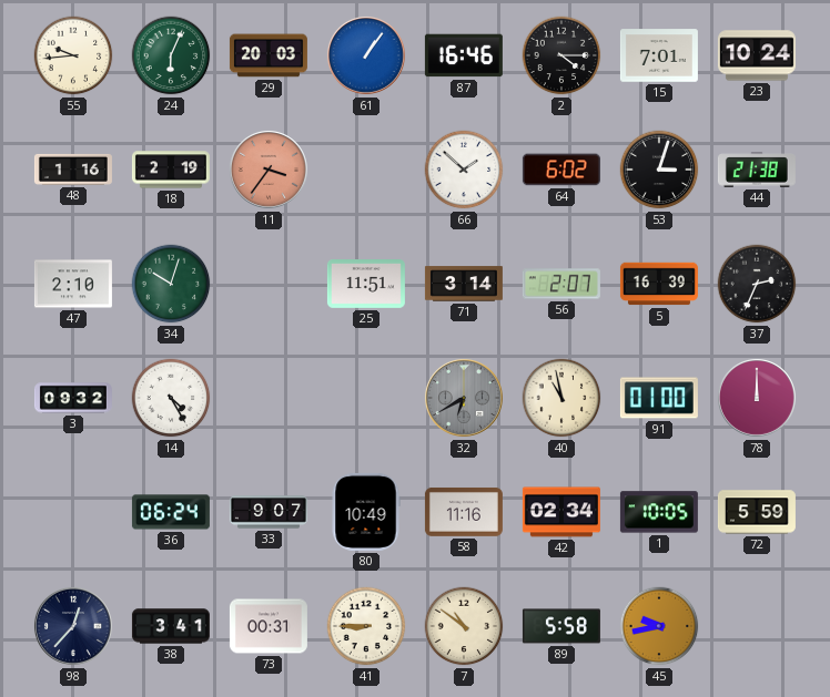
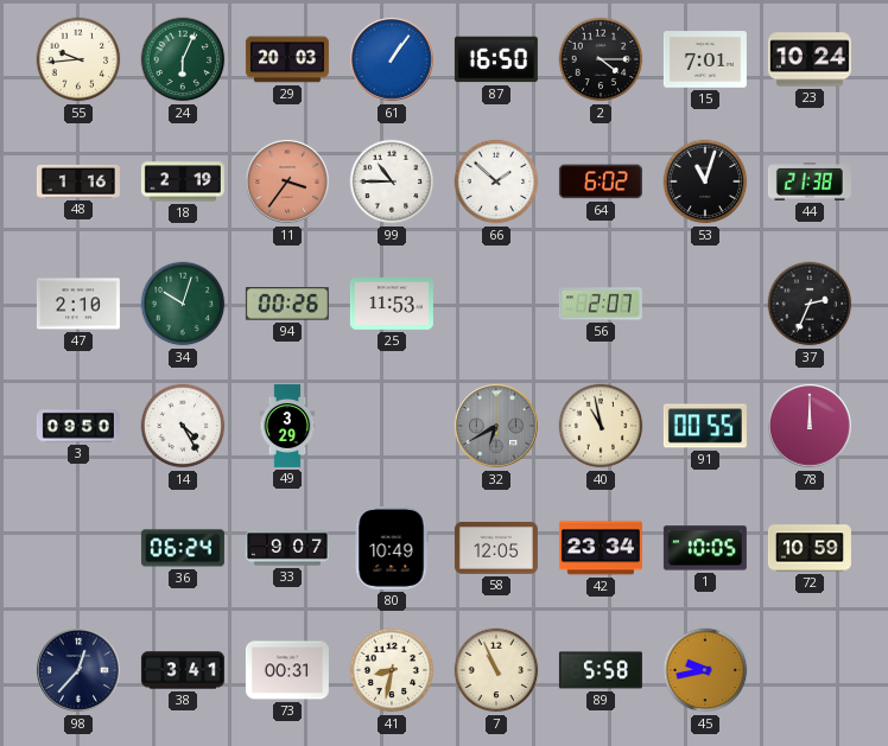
87: 16:46 -> 16:50 (496, 59)
99: none -> 10:45 (392, 181)
53: 3:03 -> 11:03 (705, 181)
94: none -> 00:26 (287, 304)
25: 11:51 -> 11:53 (392, 305)
71: 3:14 -> none (464, 284)
5: 16:39 -> none (659, 284)
3: 09:32 -> 09:50 (78, 426)
49: none -> 3:29 (287, 426)
91: 01:00 -> 00:55 (705, 426)
58: 11:16 -> 12:05 (496, 548)
42: 02:34 -> 23:34 (601, 548)
72: 5:59 -> 10:59 (810, 548)
41: 8:45 -> 8:32 (392, 670)
7: 10:51 -> 10:56 (496, 670)
